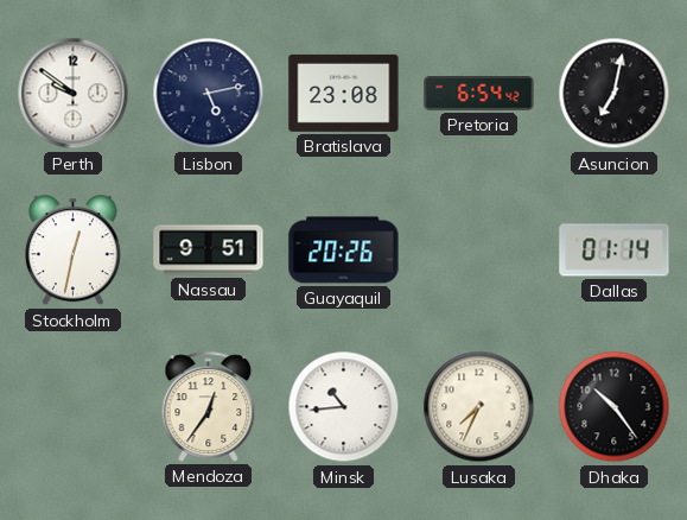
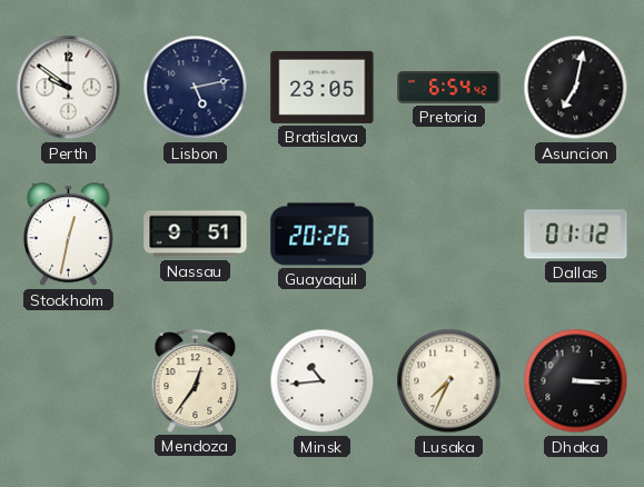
Bratislava: 23:08 -> 23:05 (323, 87)
Dallas: 01:14 -> 01:12 (576, 235)
Dhaka: 10:24 -> 3:15 (576, 381)
